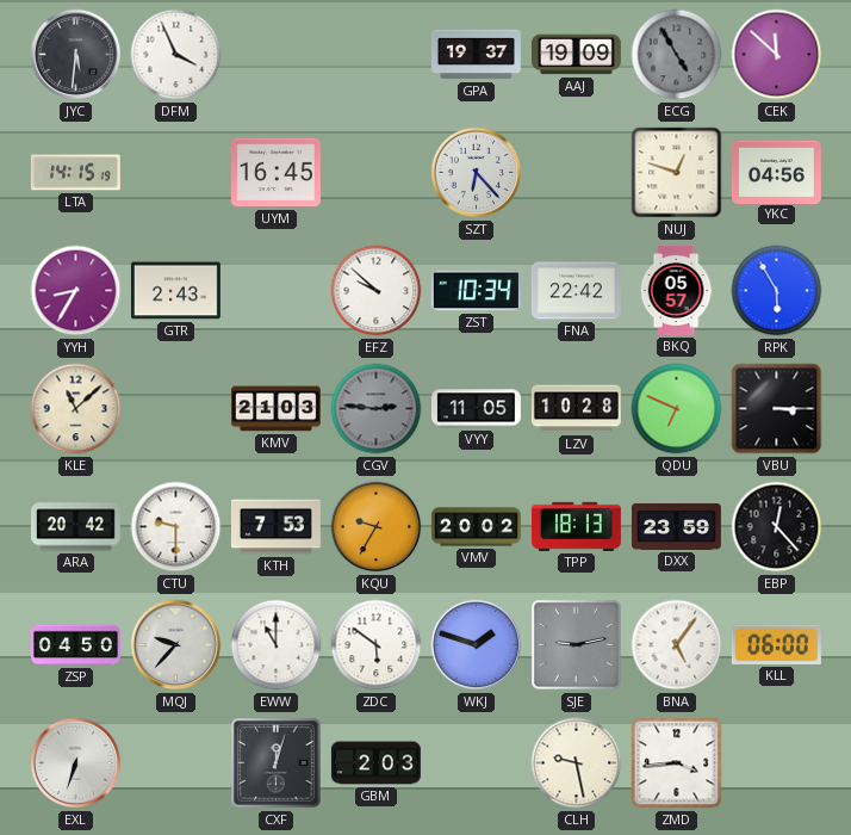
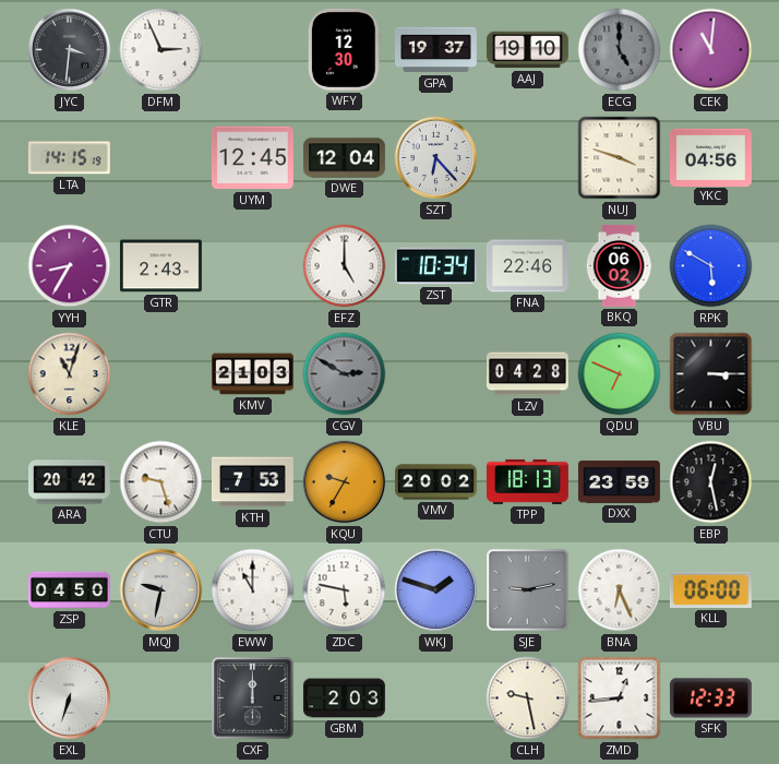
JYC: 5:31 -> 3:31 (70, 50)
DFM: 3:56 -> 2:56 (161, 50)
WFY: none -> 12:30 (344, 49)
AAJ: 19:09 -> 19:10 (527, 50)
ECG: 4:55 -> 5:00 (620, 50)
CEK: 11:52 -> 11:01 (711, 50)
UYM: 16:45 -> 12:45 (252, 158)
DWE: none -> 12:04 (344, 158)
NUJ: 12:48 -> 3:48 (620, 158)
EFZ: 9:52 -> 5:00 (345, 266)
FNA: 22:42 -> 22:46 (527, 266)
BKQ: 05:57 -> 06:02 (619, 266)
RPK: 5:55 -> 5:50 (711, 266)
KLE: 11:08 -> 11:03 (70, 374)
CGV: 2:46 -> 2:50 (345, 374)
VYY: 11:05 -> none (476, 409)
LZV: 10:28 -> 04:28 (527, 374)
CTU: 9:30 -> 9:27 (161, 482)
EBP: 12:23 -> 12:28 (711, 482)
MQJ: 9:37 -> 9:32 (161, 590)
ZDC: 5:51 -> 5:47 (345, 590)
BNA: 5:06 -> 6:26 (620, 590)
CXF: 12:03 -> 12:00 (253, 699)
ZMD: 3:44 -> 12:44 (620, 699)
SFK: none -> 12:33 (710, 699)
